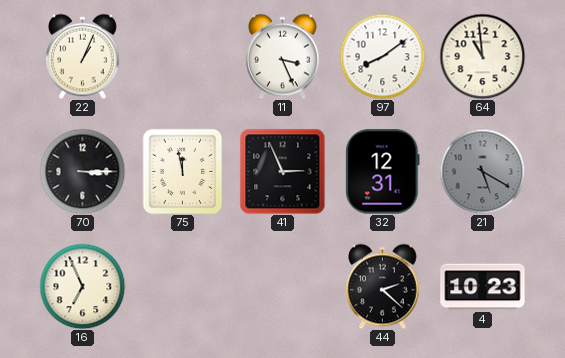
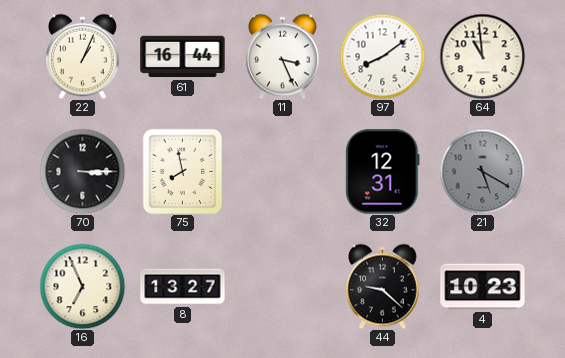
61: none -> 16:44 (183, 57)
75: 11:58 -> 7:58 (183, 171)
41: 2:56 -> none (282, 171)
8: none -> 13:27 (183, 287)
44: 2:22 -> 9:22 (383, 286)
